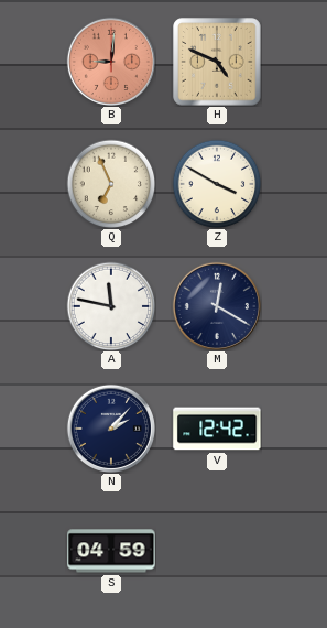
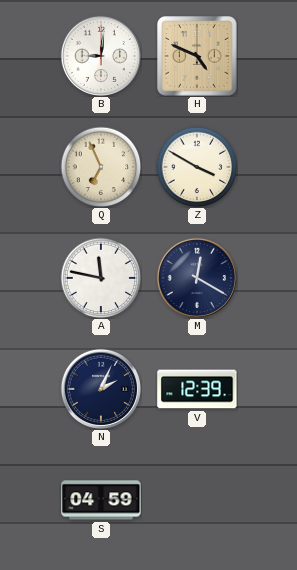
B dial: salmon -> white (101, 56)
N: 2:07 -> 2:04 (101, 389)
V: 12:42 -> 12:39 (197, 389)
